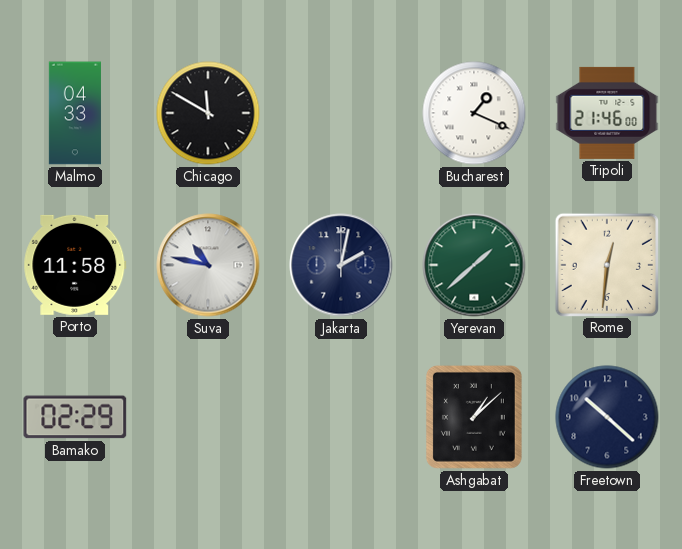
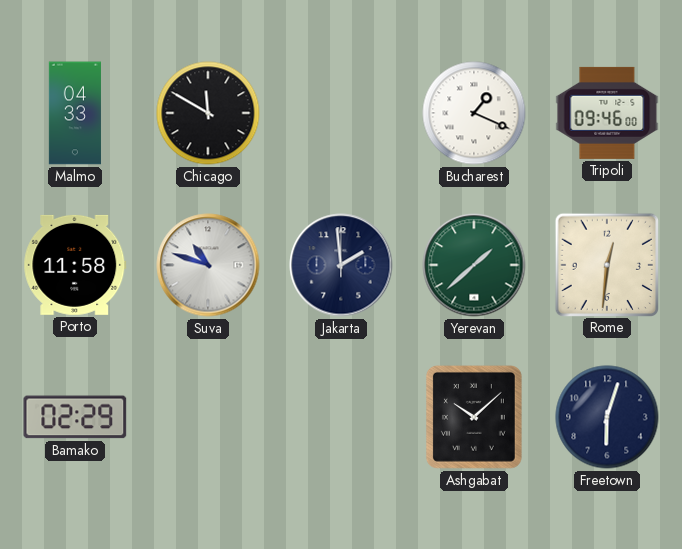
Tripoli: 21:46 -> 09:46 (607, 113)
Suva: 10:47 -> 10:48 (208, 265)
Jakarta: 2:02 -> 1:59 (341, 265)
Ashgabat: 1:08 -> 10:08 (474, 417)
Freetown: 10:22 -> 6:03 (607, 417)
